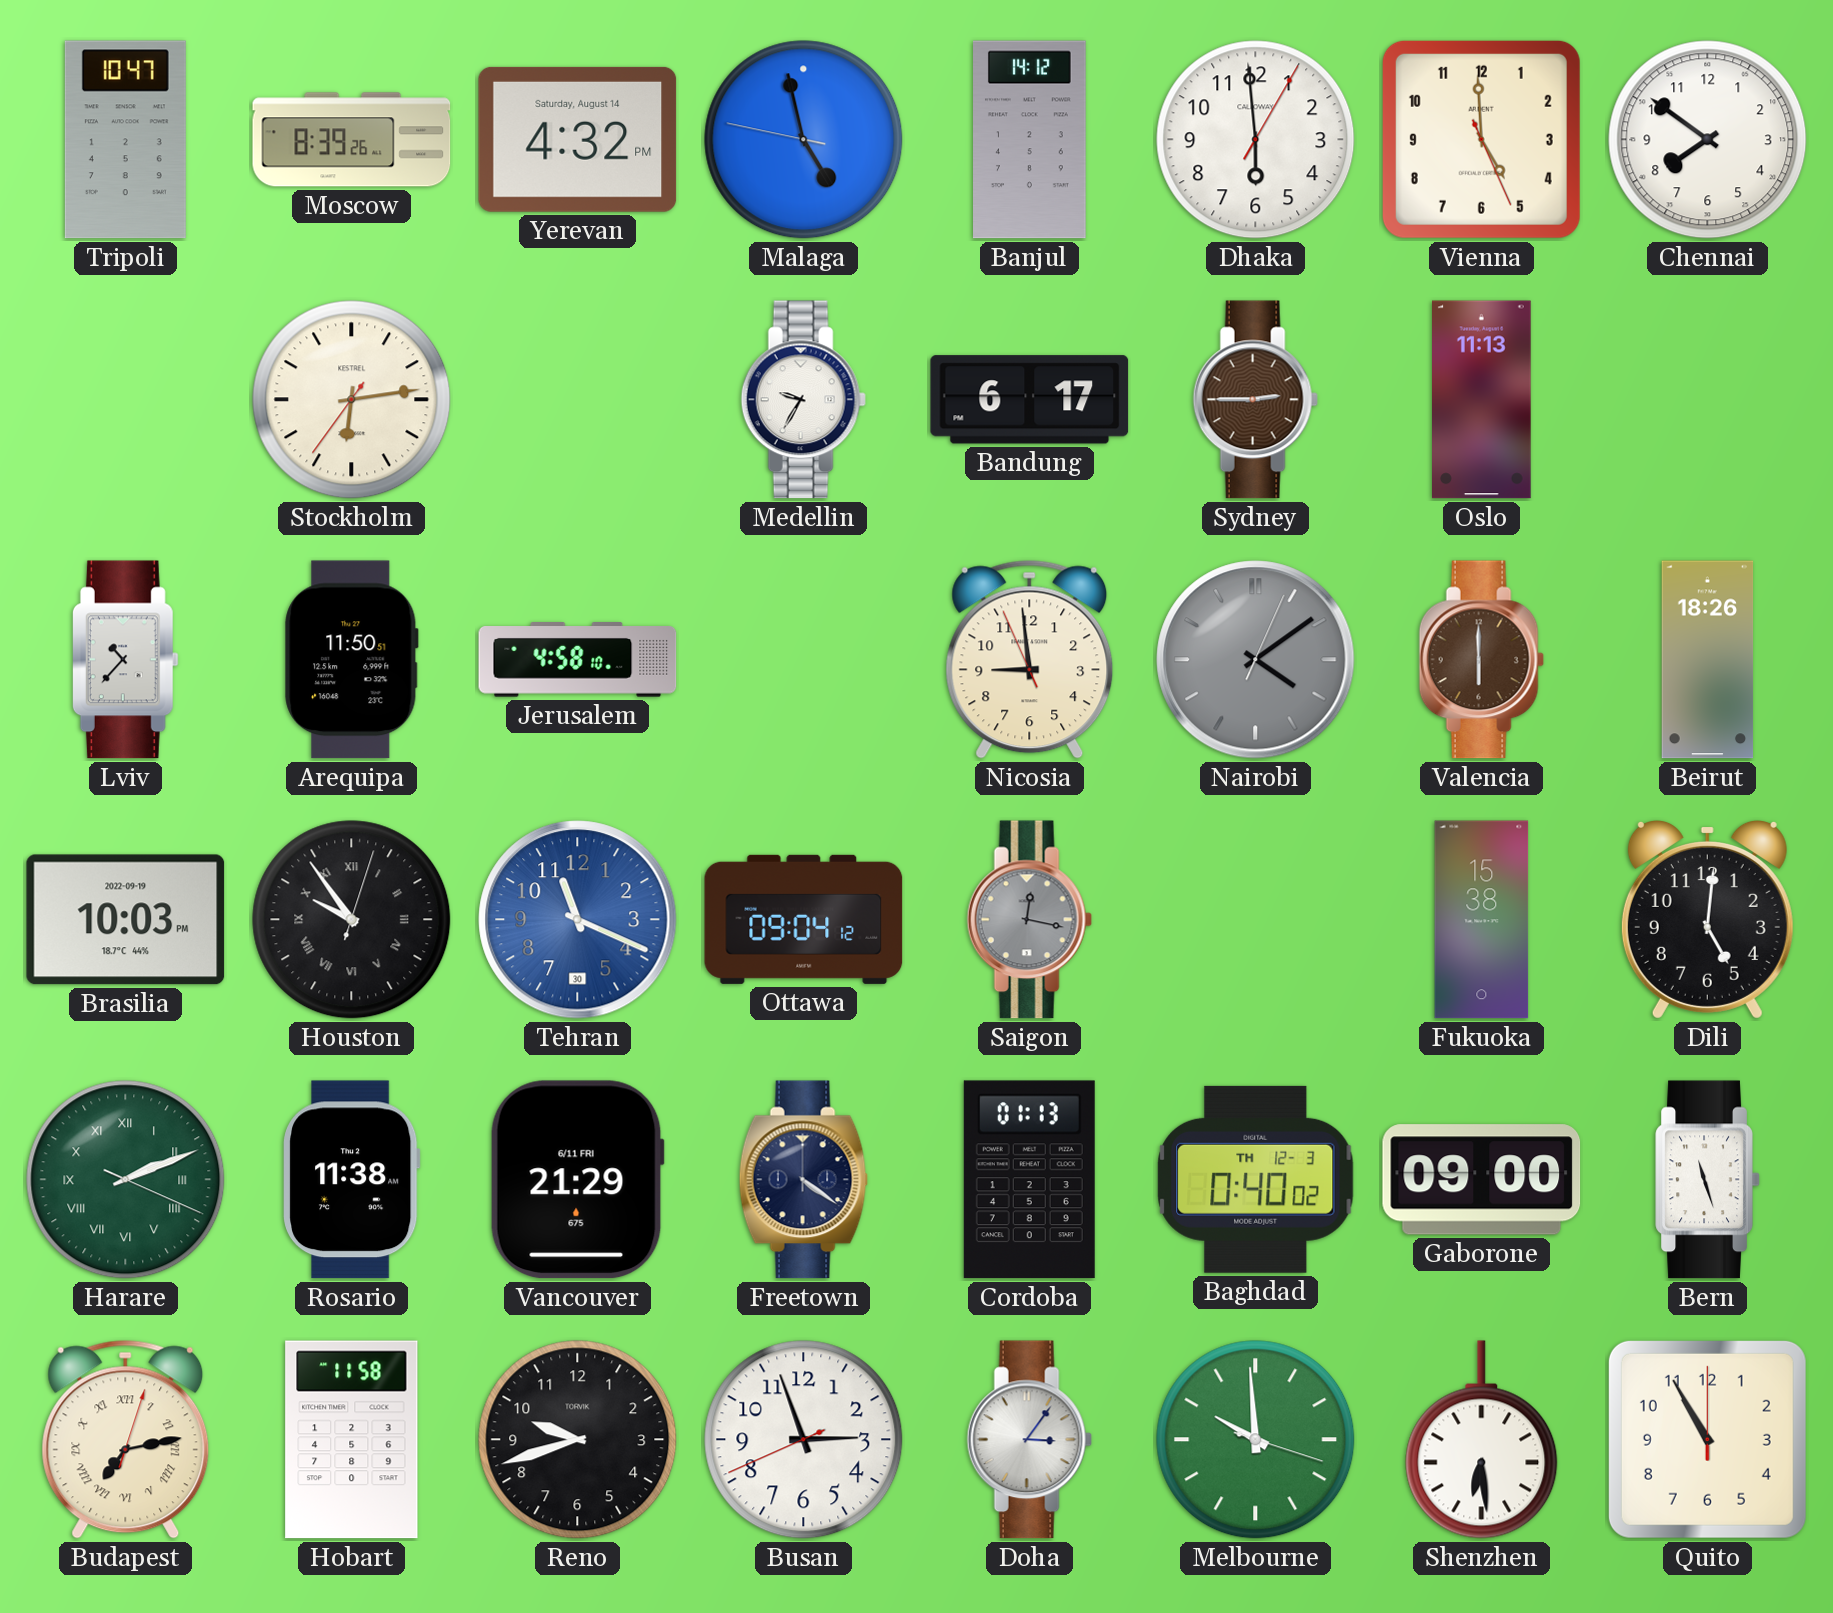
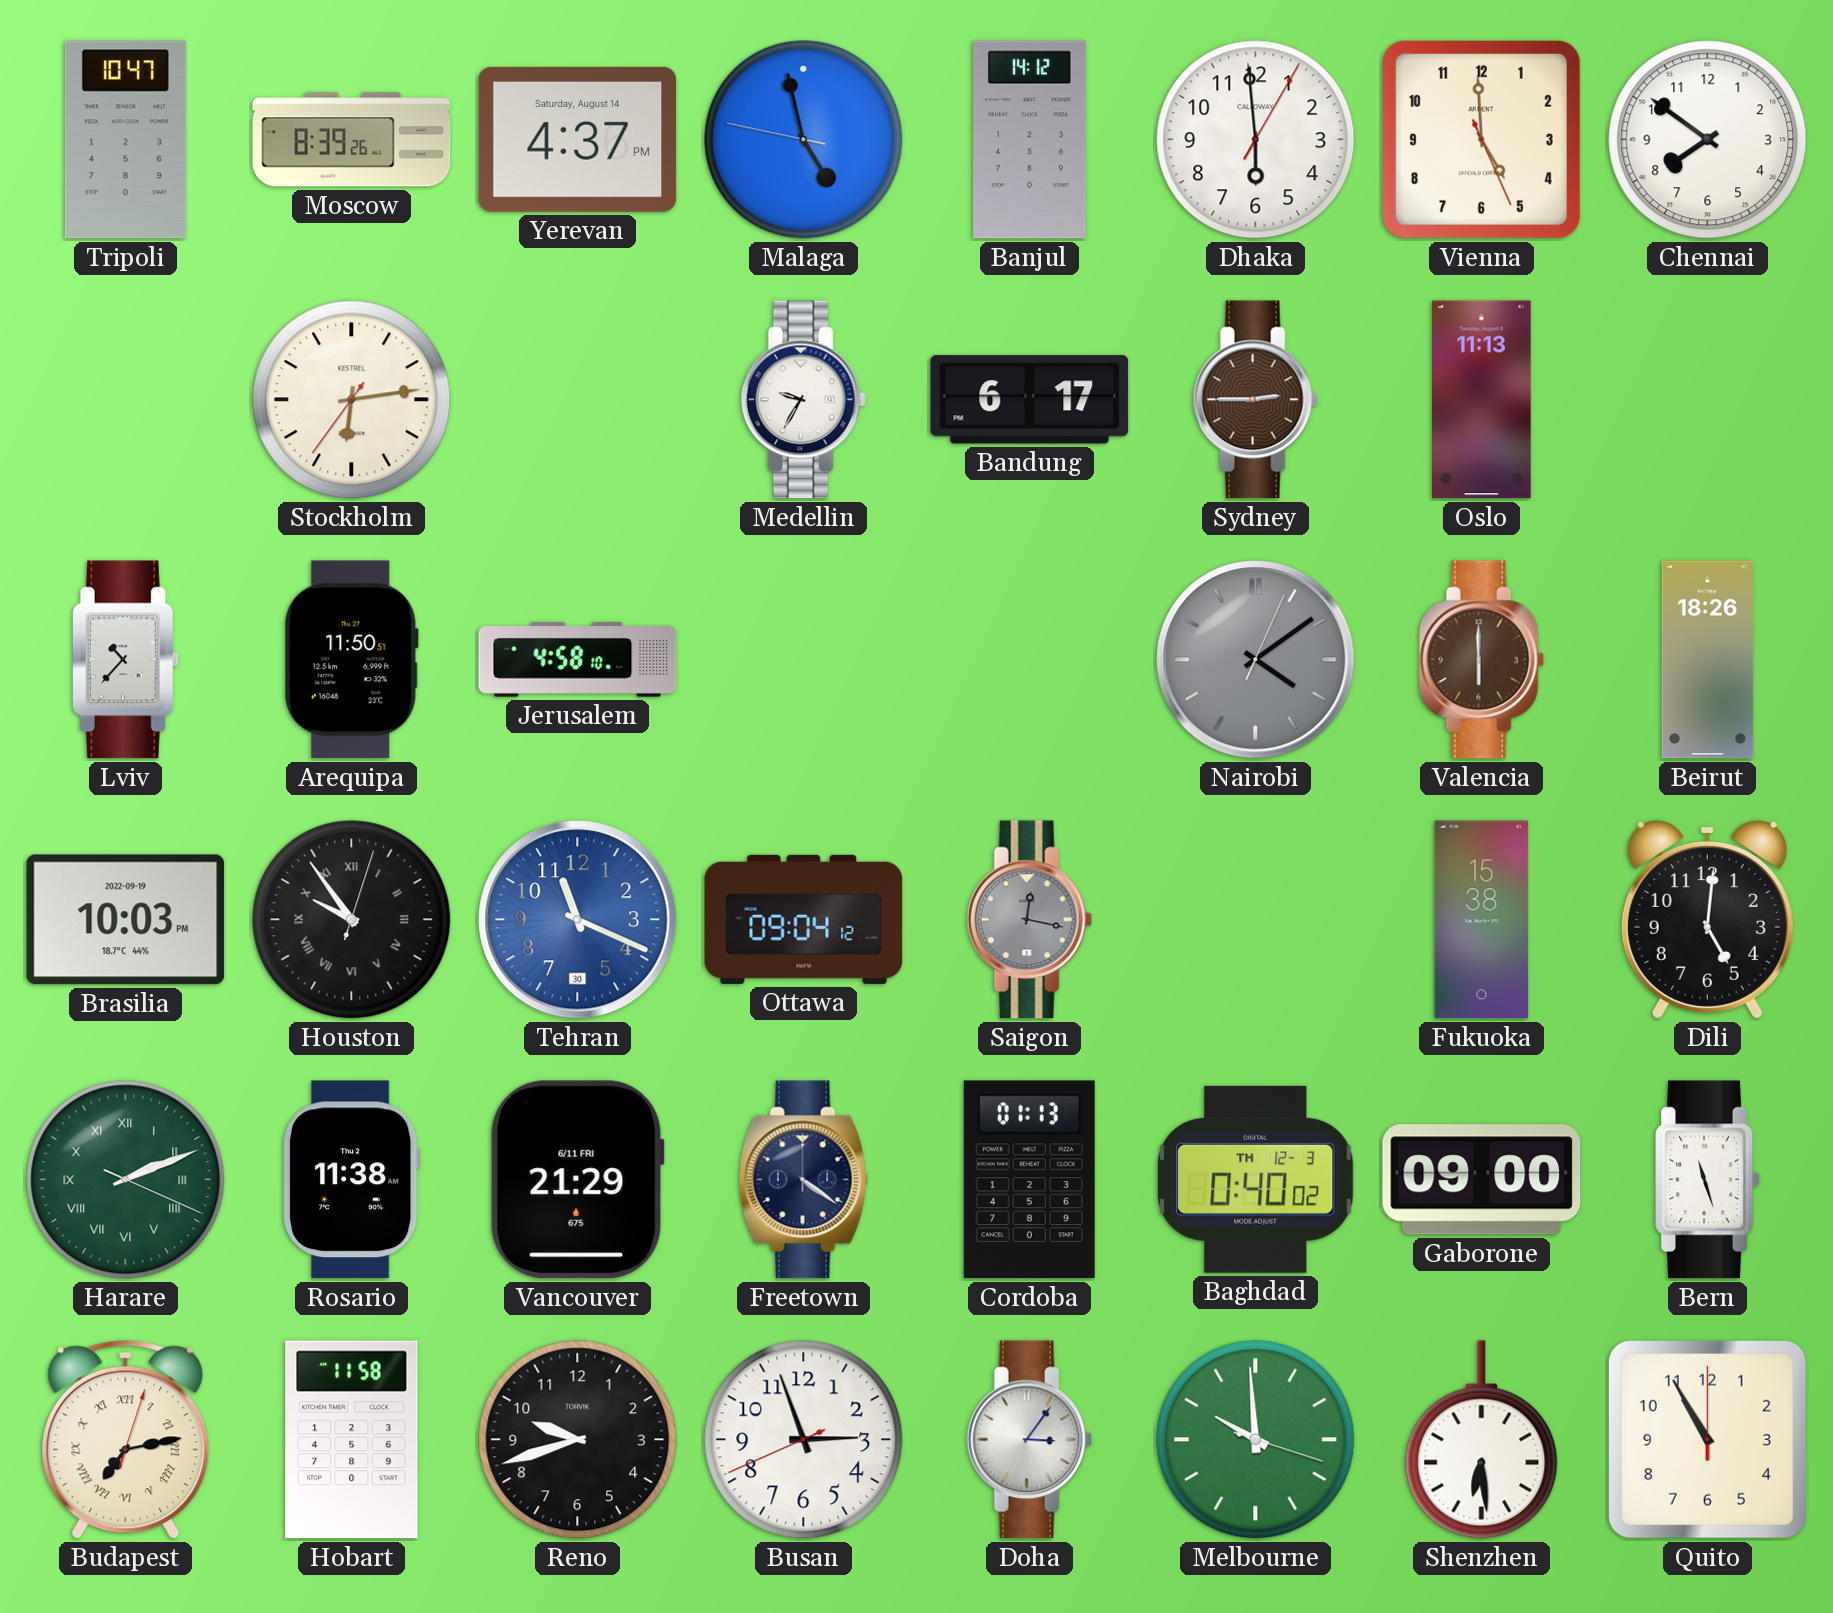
Yerevan: 4:32 -> 4:37 (578, 139)
Nicosia: 8:58 -> none (1030, 659)
